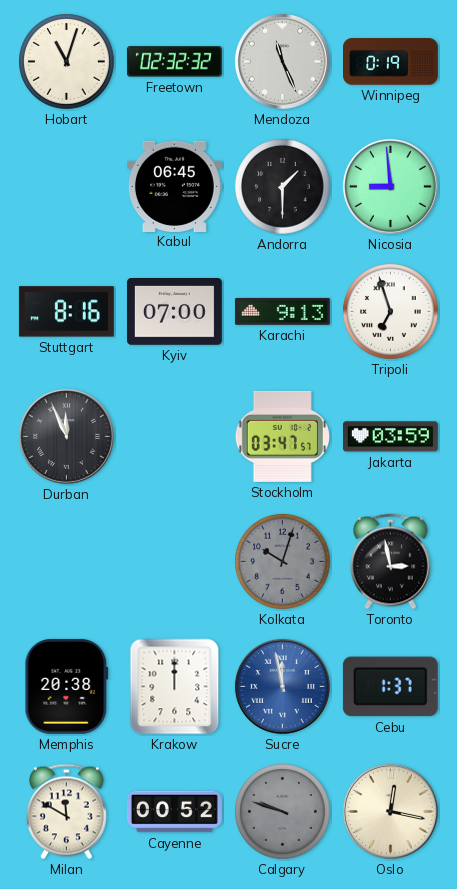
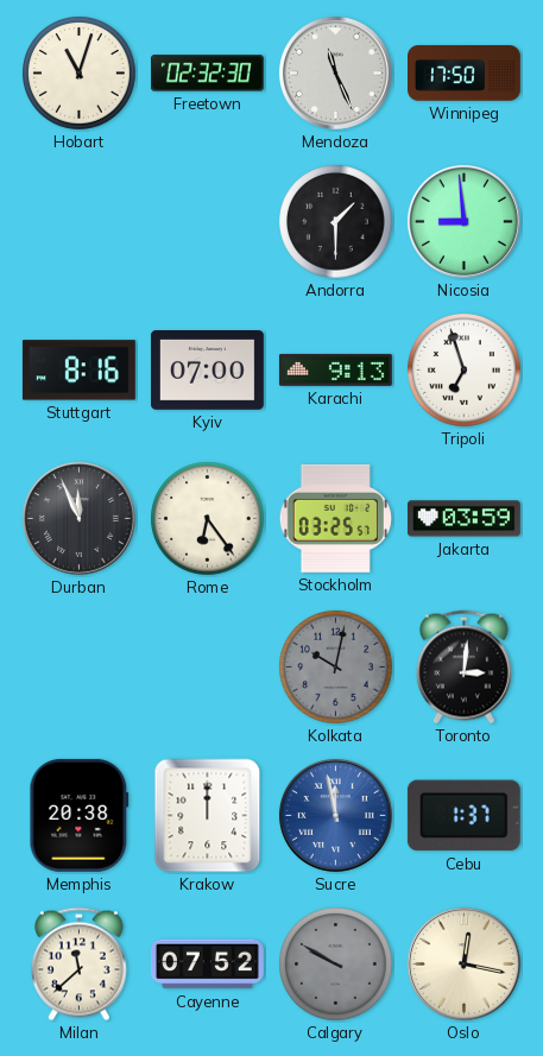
Freetown: 02:32:32 -> 02:32:30 (207, 74)
Winnipeg: 0:19 -> 17:50 (465, 74)
Kabul: 06:45 -> none (174, 186)
Rome: none -> 6:24 (208, 519)
Stockholm: 03:47 -> 03:25 (335, 518)
Kolkata: 10:03 -> 10:02 (336, 668)
Toronto: 2:58 -> 3:01 (463, 668)
Milan: 11:50 -> 11:38 (78, 965)
Cayenne: 00:52 -> 07:52 (207, 965)
Calgary: 9:48 -> 9:50 (336, 965)
